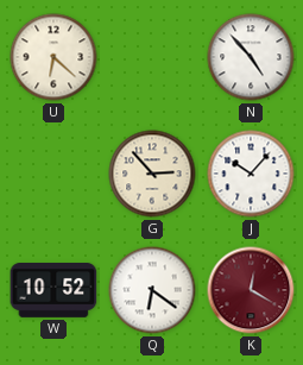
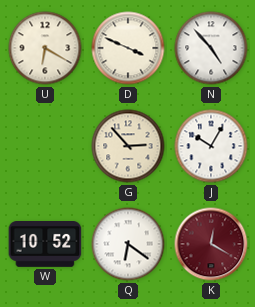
U: 6:22 -> 6:20 (45, 48)
D: none -> 3:49 (128, 48)
J: 10:07 -> 10:05 (211, 146)
